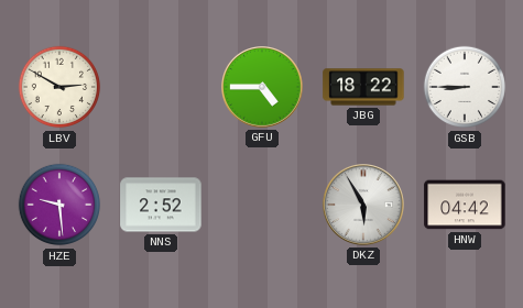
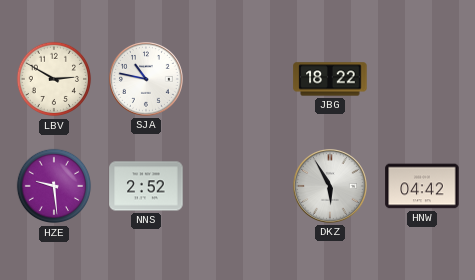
SJA: none -> 10:47 (147, 80)
GFU: 4:45 -> none (263, 88)
GSB: 8:45 -> none (465, 87)
